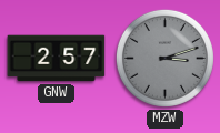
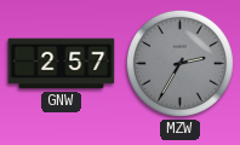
MZW: 3:12 -> 2:35 (179, 63)
